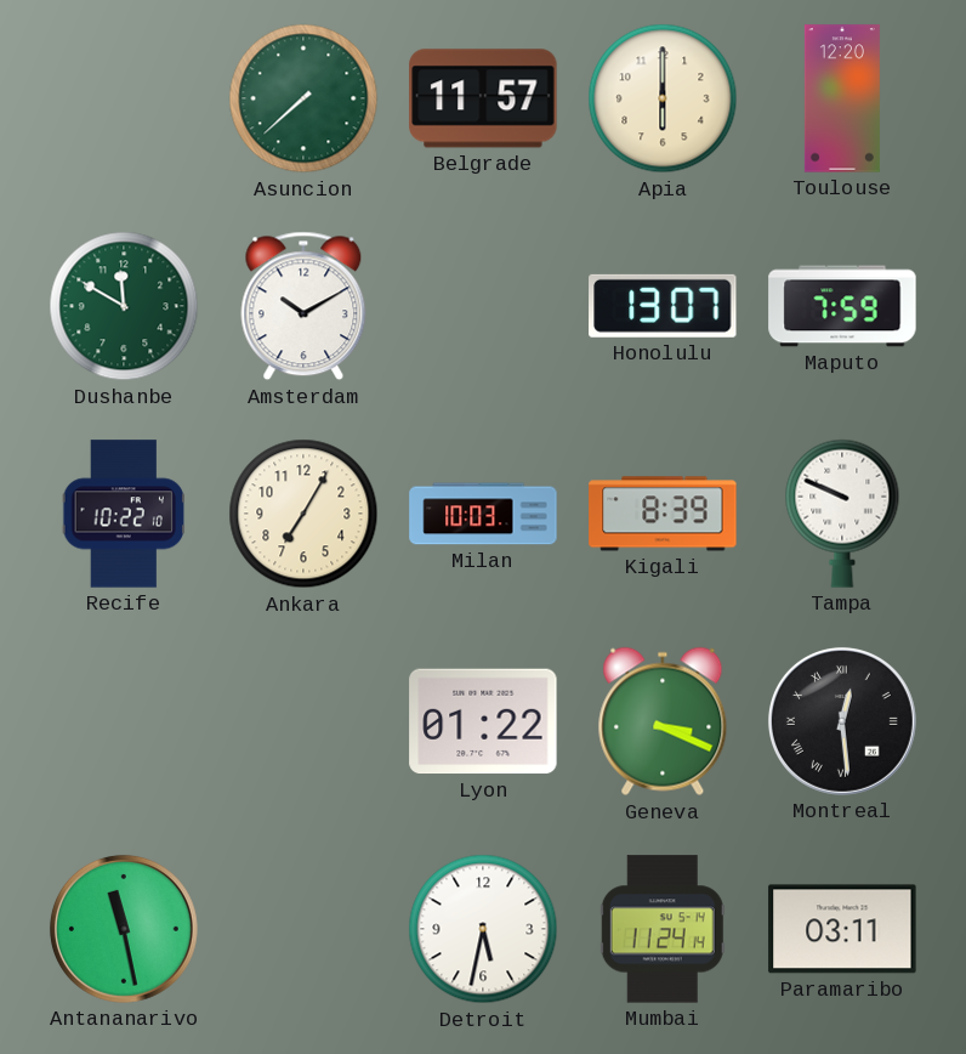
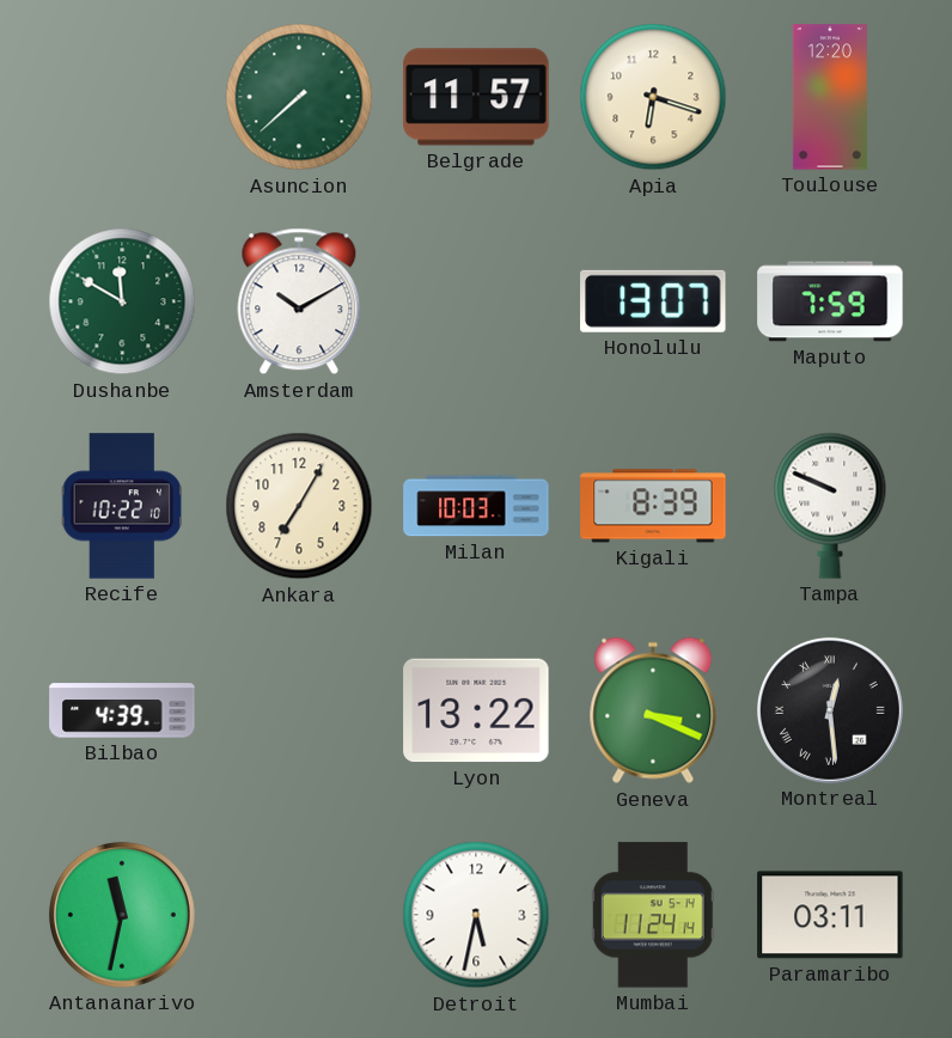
Apia: 6:00 -> 6:18 (653, 97)
Bilbao: none -> 4:39 (122, 710)
Lyon: 01:22 -> 13:22 (476, 710)
Antananarivo: 11:28 -> 11:32 (122, 915)
